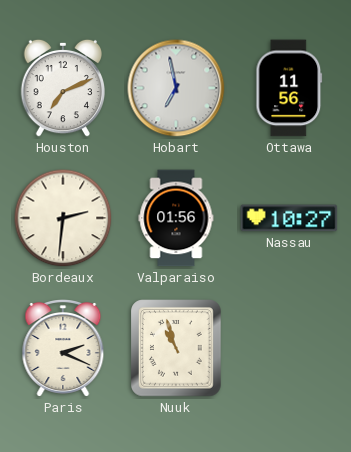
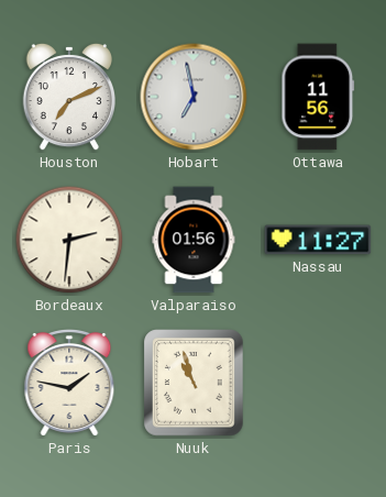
Nassau: 10:27 -> 11:27 (318, 240)
Paris: 2:19 -> 1:47 (69, 384)
